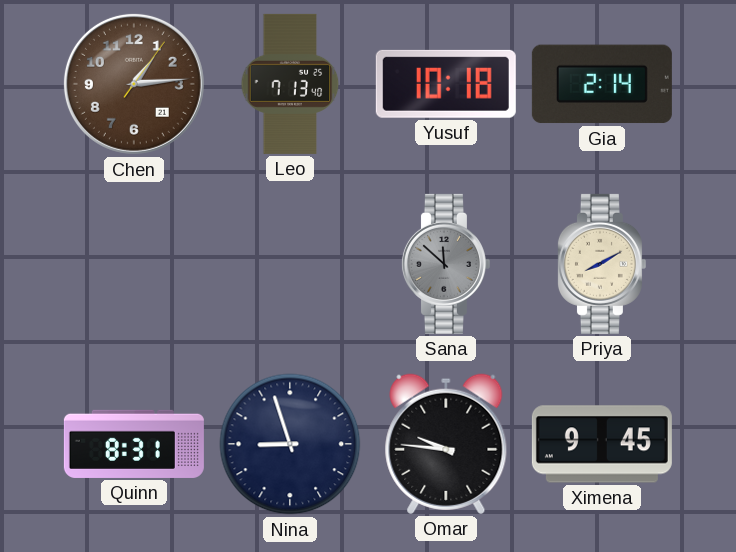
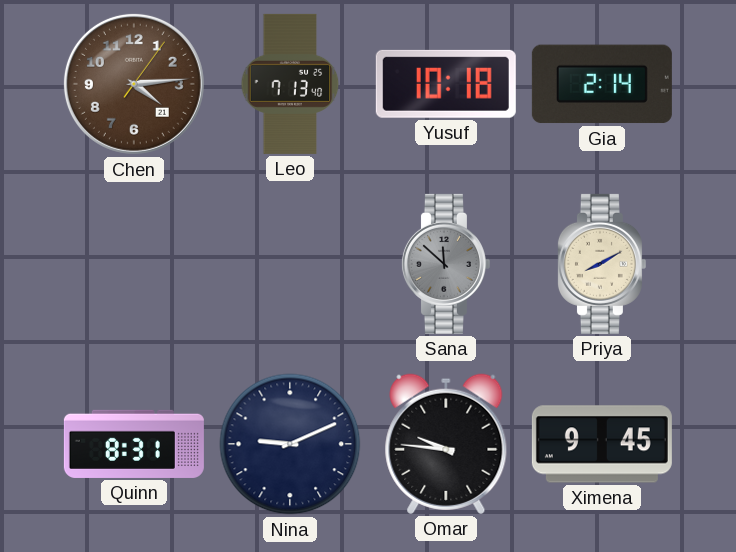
Chen: 1:14 -> 4:14 (134, 84)
Nina: 8:57 -> 9:11 (290, 444)
